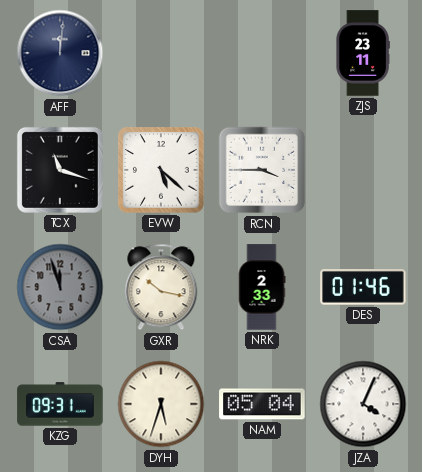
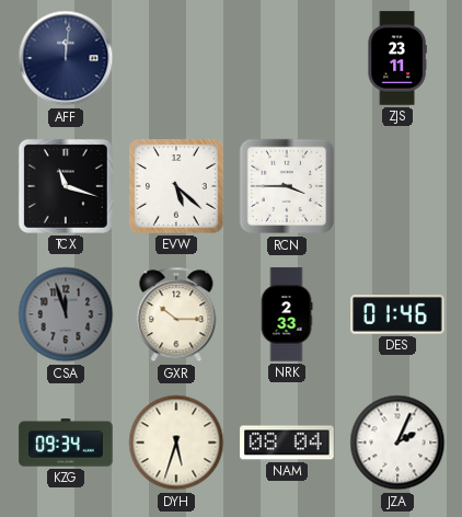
GXR: 10:17 -> 10:15 (176, 314)
KZG: 09:31 -> 09:34 (66, 443)
NAM: 05:04 -> 08:04 (287, 443)
JZA: 4:04 -> 2:04 (397, 443)
